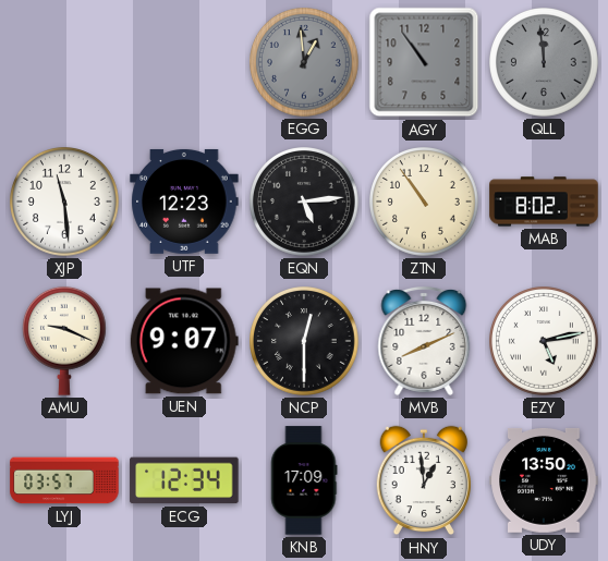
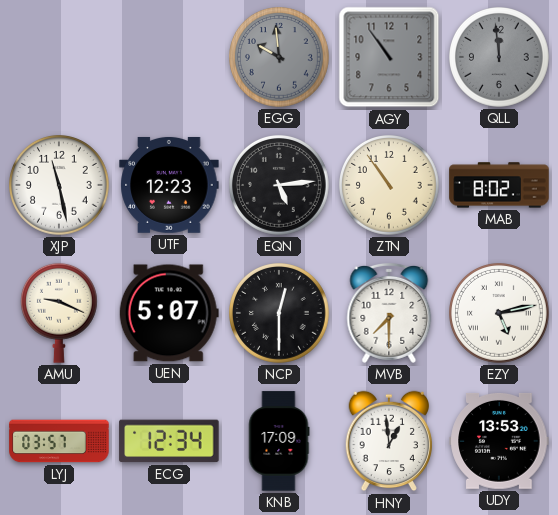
EGG: 12:59 -> 9:59 (280, 58)
XJP: 11:29 -> 11:28 (60, 186)
UEN: 9:07 -> 5:07 (169, 313)
MVB: 8:11 -> 7:30 (389, 313)
UDY: 13:50 -> 13:53 (499, 441)
